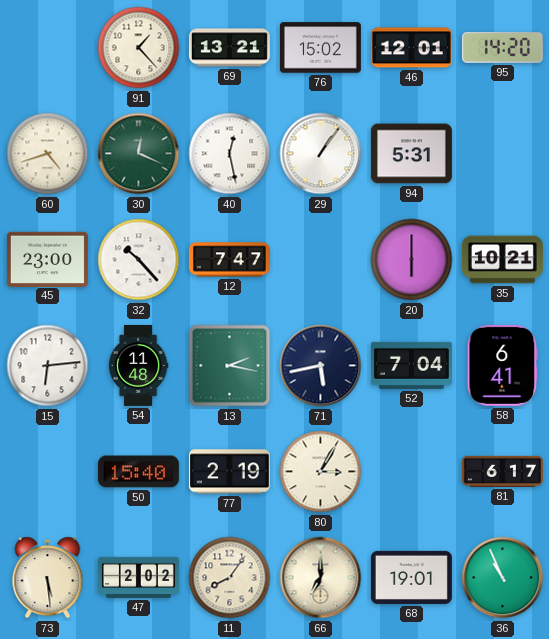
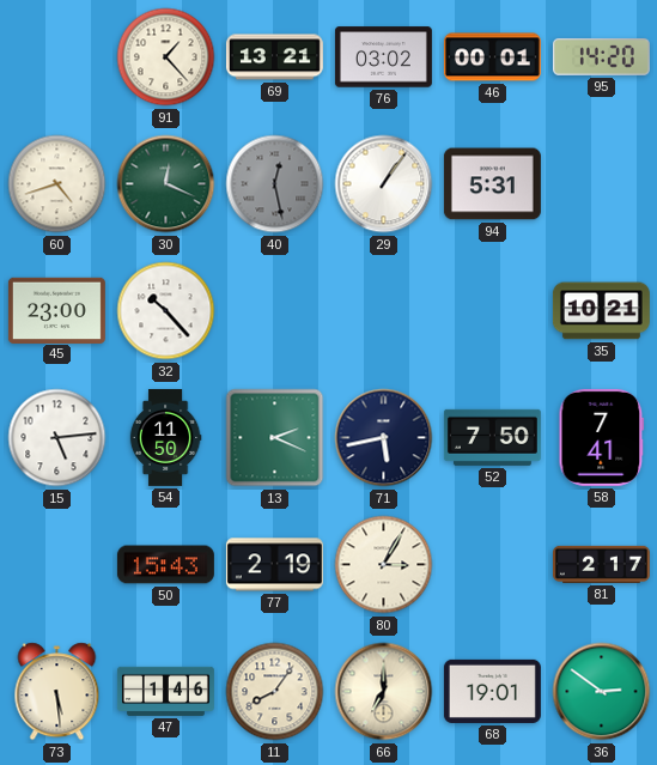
76: 15:02 -> 03:02 (383, 57)
46: 12:01 -> 00:01 (492, 57)
40 dial: white -> grey (275, 184)
12: 7:47 -> none (229, 260)
20: 6:00 -> none (412, 260)
15: 6:14 -> 5:14 (57, 438)
54: 11:48 -> 11:50 (165, 437)
13: 2:17 -> 2:19 (275, 438)
52: 7:04 -> 7:50 (492, 437)
58: 6:41 -> 7:41 (602, 437)
50: 15:40 -> 15:43 (165, 565)
81: 6:17 -> 2:17 (601, 564)
47: 2:02 -> 1:46 (165, 691)
36: 10:56 -> 2:51 (602, 692)
